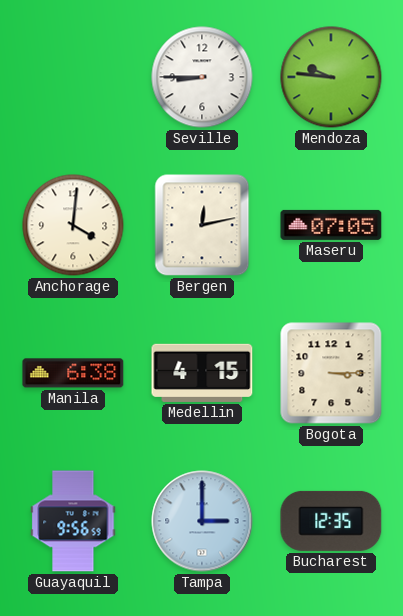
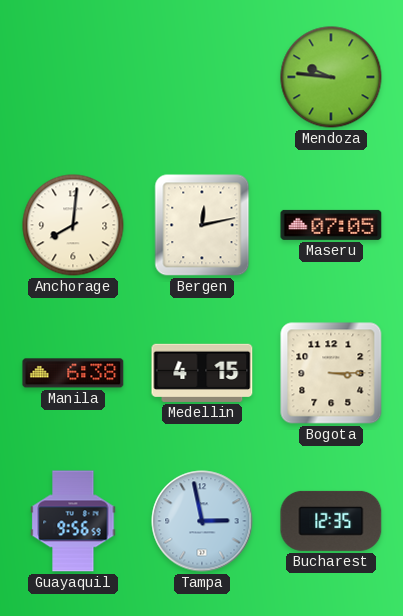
Seville: 8:45 -> none (202, 77)
Anchorage: 4:01 -> 8:01 (73, 225)
Tampa: 3:00 -> 2:58 (202, 521)
